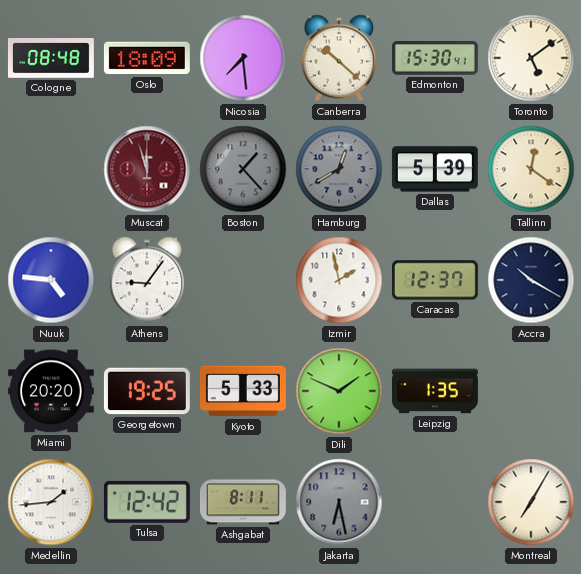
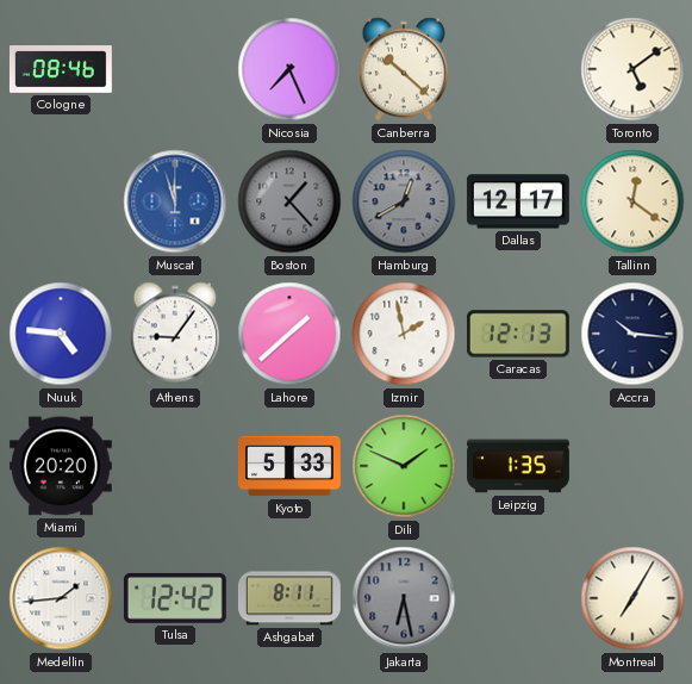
Cologne: 08:48 -> 08:46 (61, 70)
Oslo: 18:09 -> none (147, 58)
Nicosia: 7:29 -> 7:26 (289, 69)
Edmonton: 15:30 -> none (435, 59)
Muscat dial: burgundy -> blue (175, 201)
Dallas: 5:39 -> 12:17 (518, 201)
Lahore: none -> 1:38 (289, 334)
Caracas: 12:37 -> 12:13 (518, 334)
Accra: 10:20 -> 10:16 (632, 334)
Georgetown: 19:25 -> none (147, 391)
